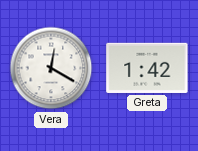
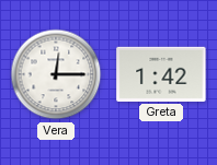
Vera: 12:20 -> 12:15 (56, 74)
